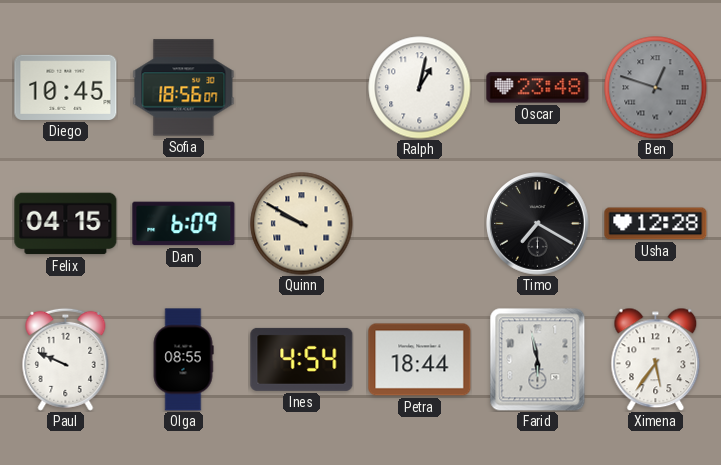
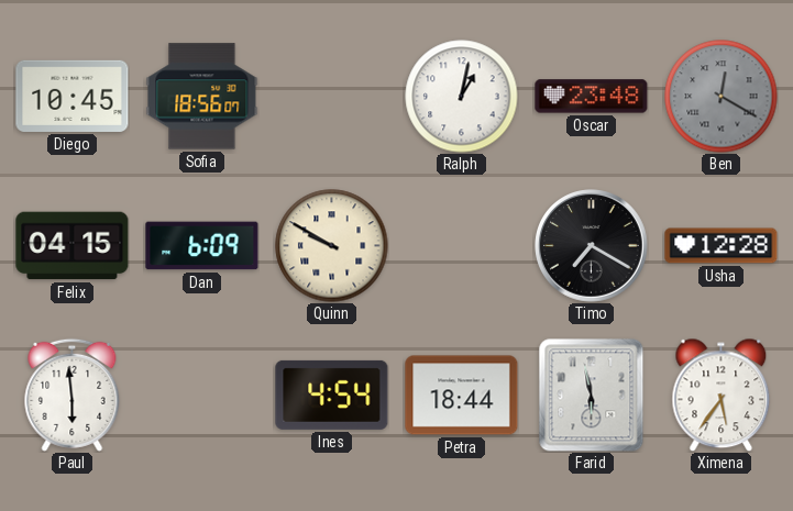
Ben: 12:48 -> 12:20 (722, 97)
Paul: 9:49 -> 5:59 (73, 395)
Olga: 08:55 -> none (183, 360)
